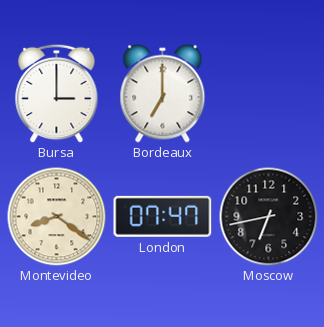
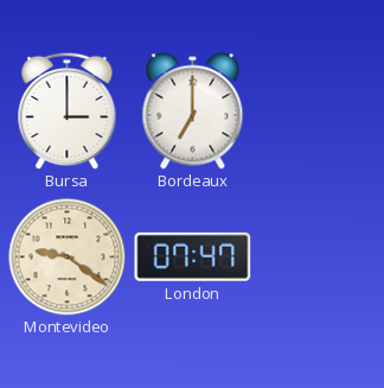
Montevideo: 8:21 -> 9:21 (68, 257)
Moscow: 6:43 -> none (269, 217)
